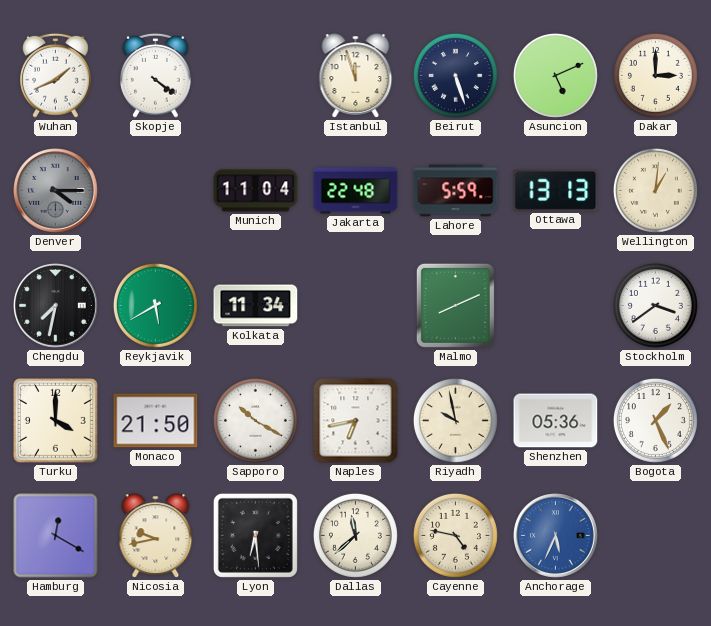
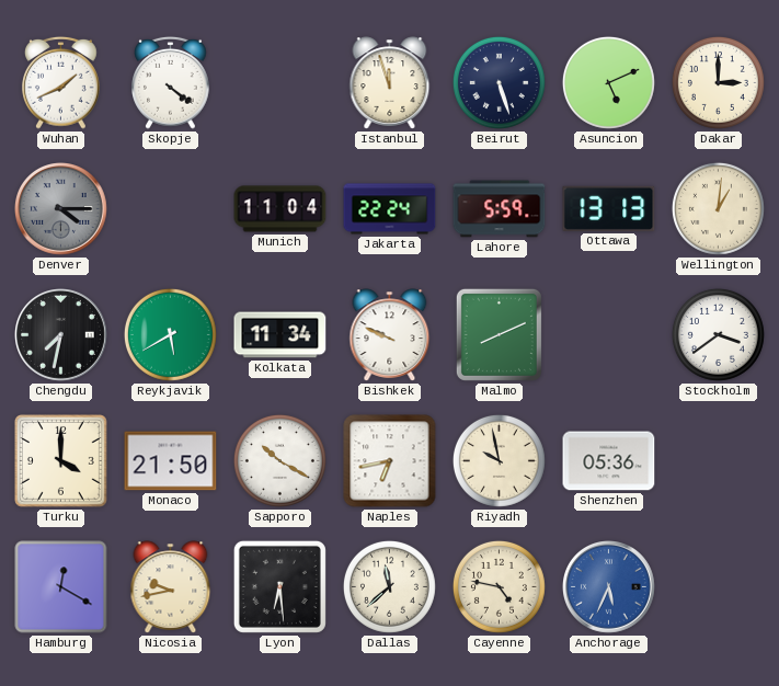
Jakarta: 22:48 -> 22:24 (390, 209)
Bishkek: none -> 9:49 (390, 335)
Bogota: 1:26 -> none (655, 420)
